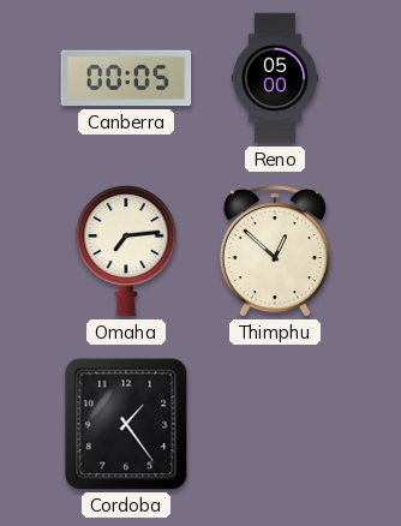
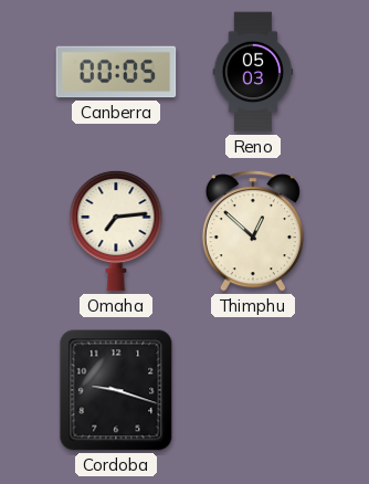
Reno: 05:00 -> 05:03 (253, 72)
Cordoba: 1:24 -> 9:18 (116, 390)
